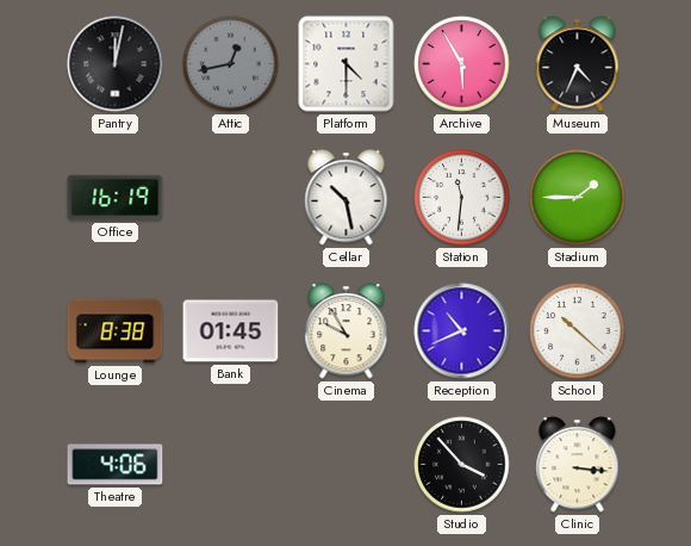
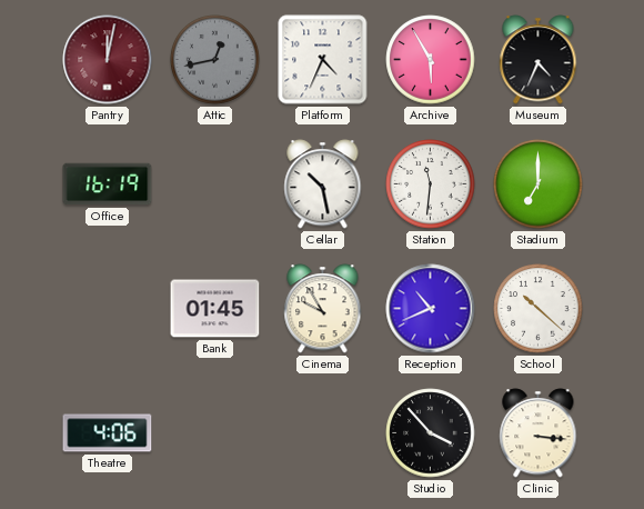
Pantry dial: black -> burgundy (108, 60)
Platform: 4:30 -> 4:34 (323, 60)
Stadium: 1:45 -> 7:00 (539, 184)
Lounge: 8:38 -> none (116, 331)
